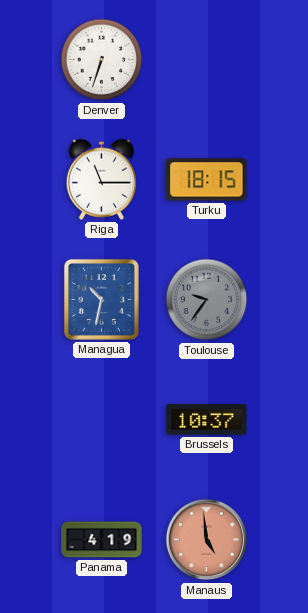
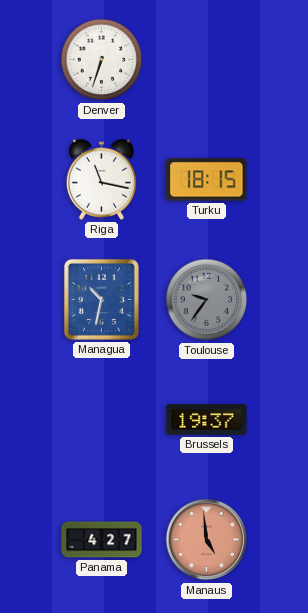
Riga: 11:15 -> 11:17 (101, 179)
Brussels: 10:37 -> 19:37 (207, 420)
Panama: 4:19 -> 4:27 (102, 540)
